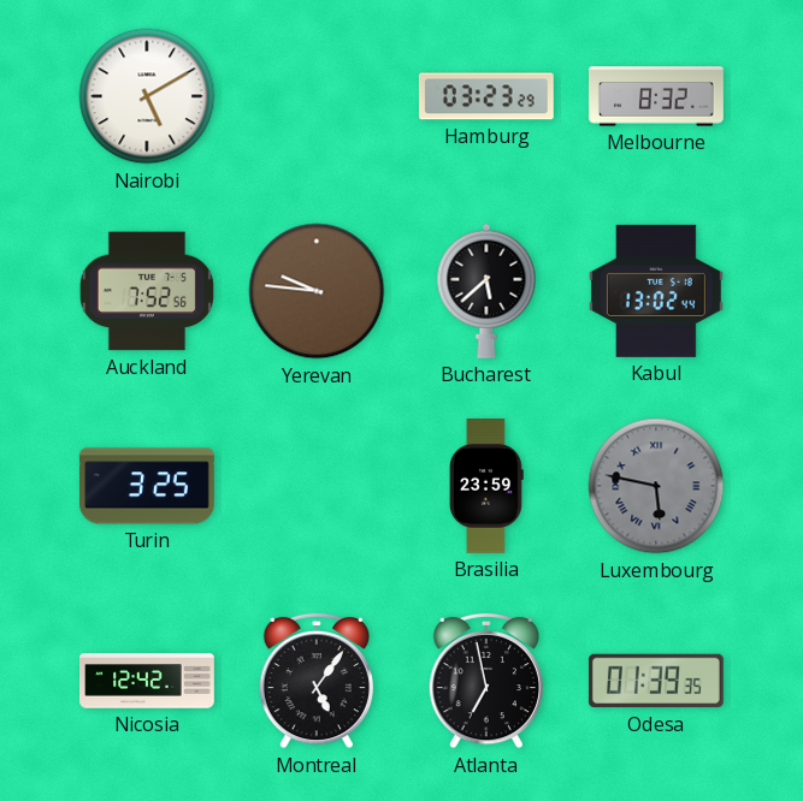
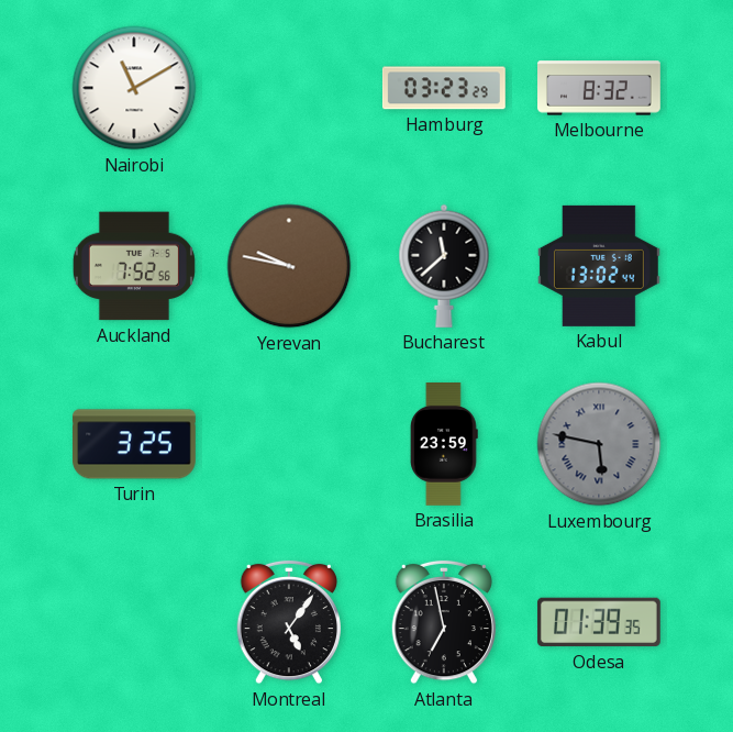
Nairobi: 5:10 -> 11:10 (134, 88)
Yerevan: 9:46 -> 9:47 (289, 266)
Bucharest: 5:38 -> 11:38 (444, 266)
Nicosia: 12:42 -> none (148, 681)
